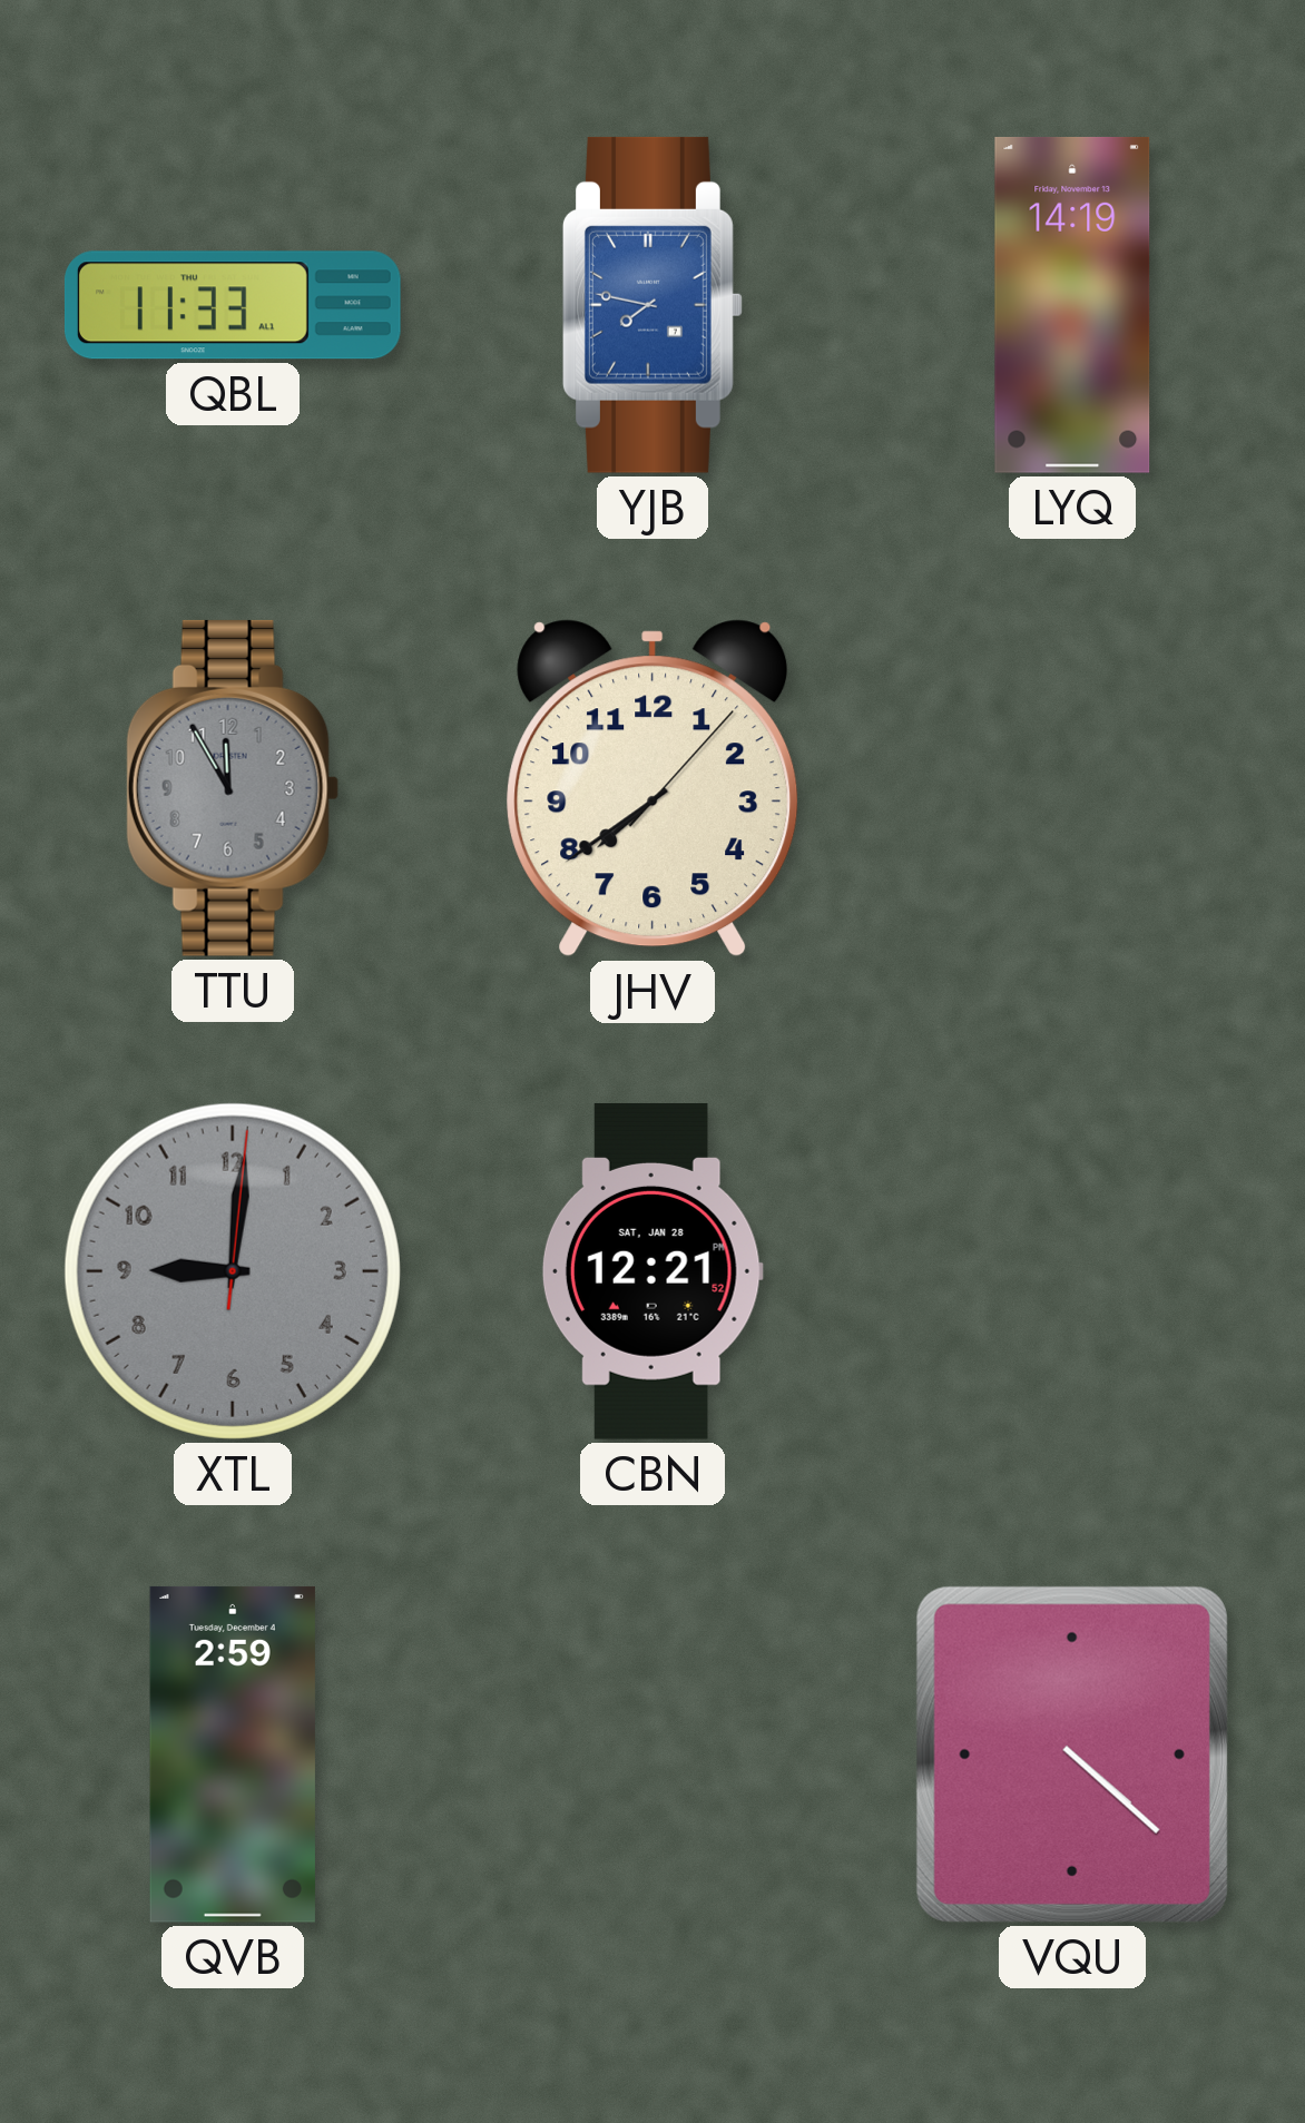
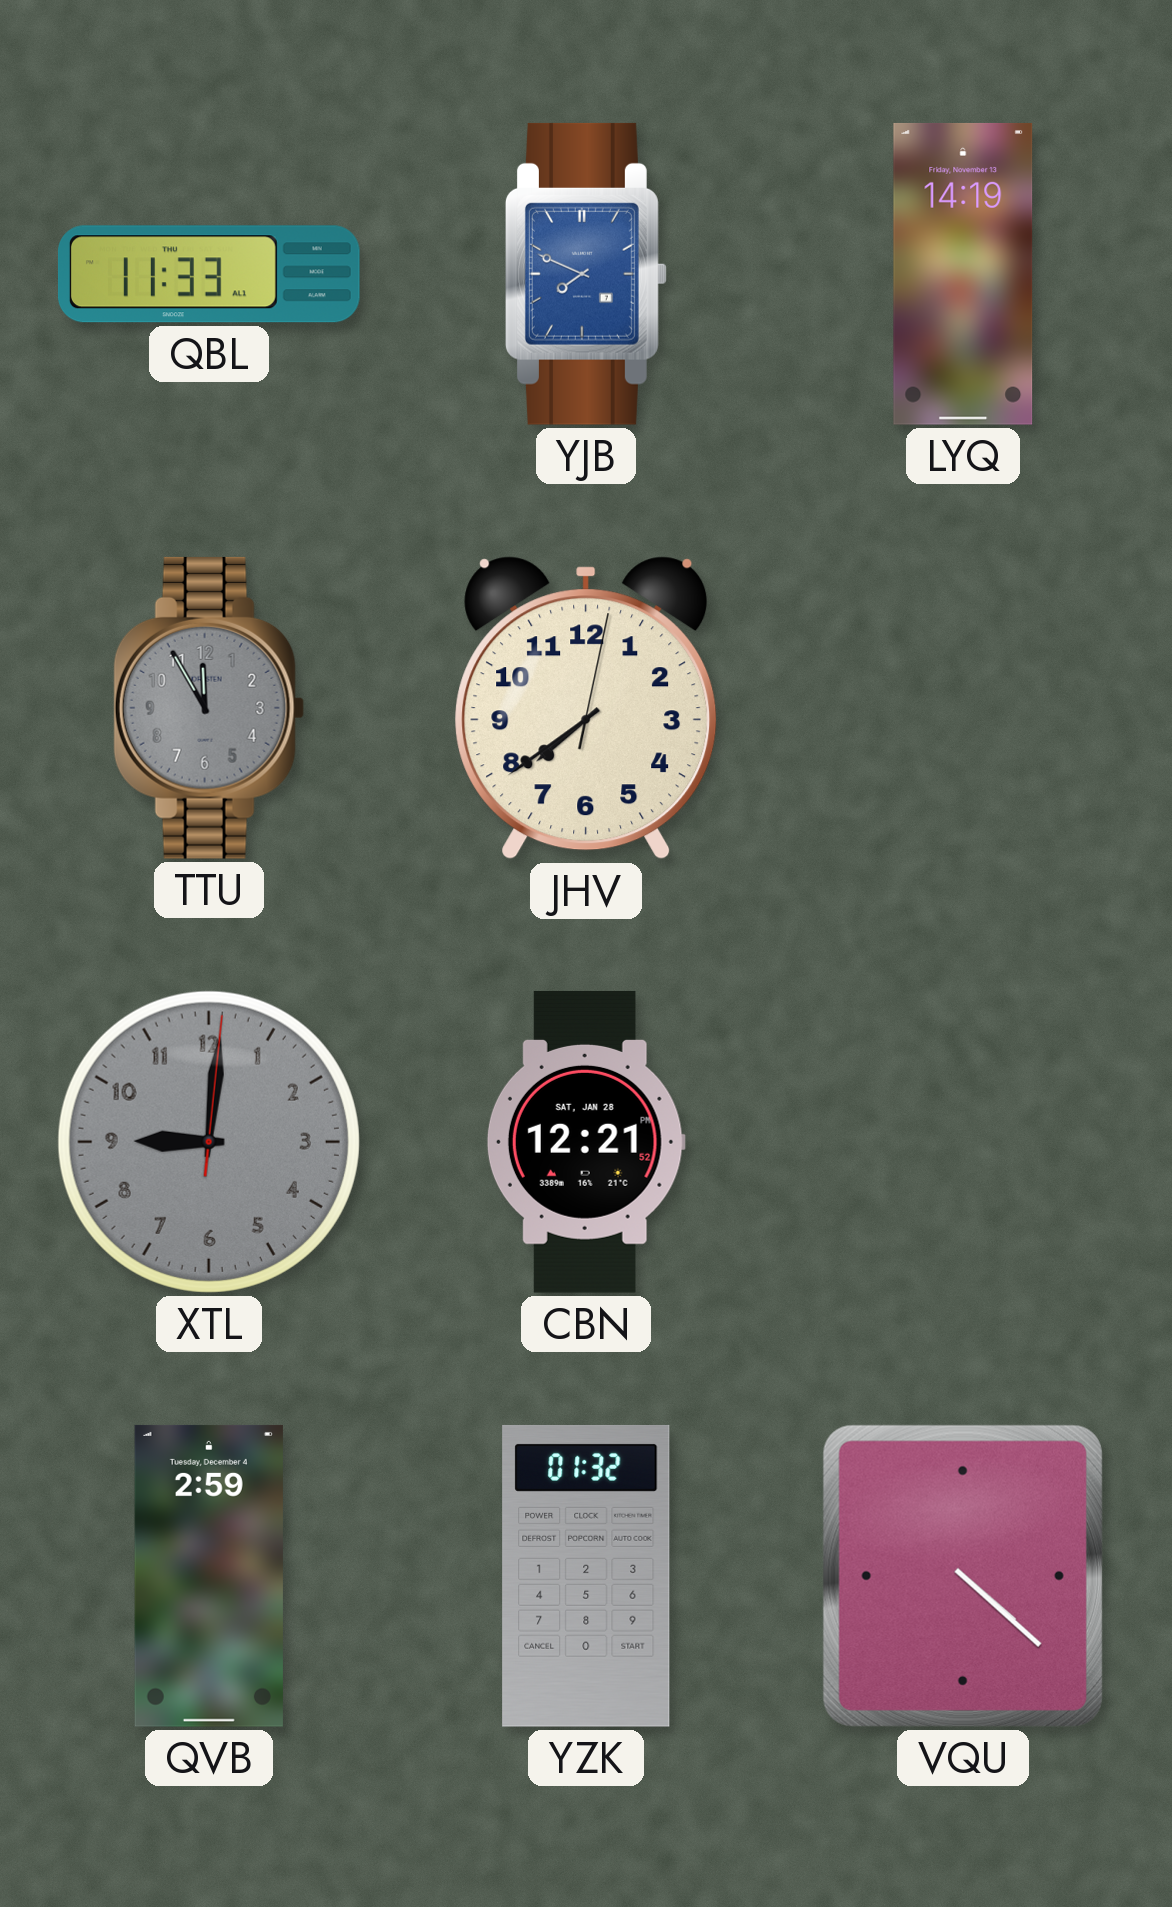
YJB: 7:47 -> 7:49 (586, 274)
JHV: 7:39:07 -> 7:39:02 (586, 708)
YZK: none -> 01:32 (586, 1576)
